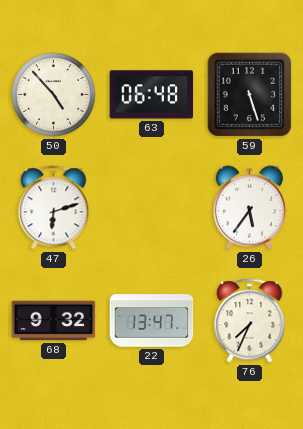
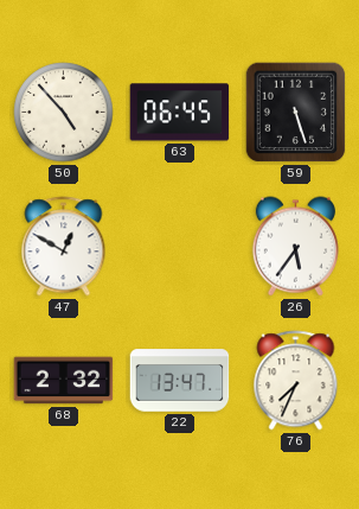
63: 06:48 -> 06:45 (180, 113)
47: 6:12 -> 12:50 (64, 247)
68: 9:32 -> 2:32 (64, 381)
